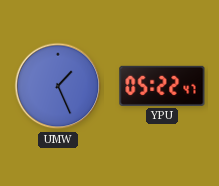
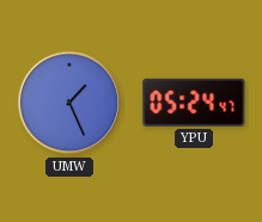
YPU: 05:22 -> 05:24 (194, 103)
